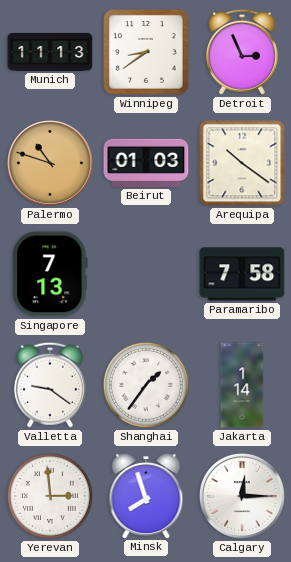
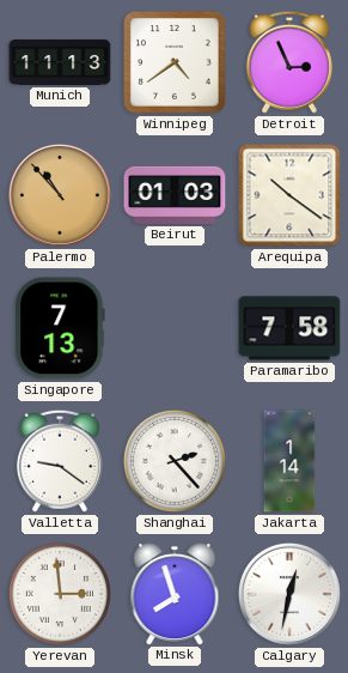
Winnipeg: 8:39 -> 4:39 (175, 62)
Palermo: 10:48 -> 10:53 (60, 195)
Shanghai: 1:36 -> 2:23 (175, 461)
Calgary: 12:15 -> 12:32 (289, 594)
